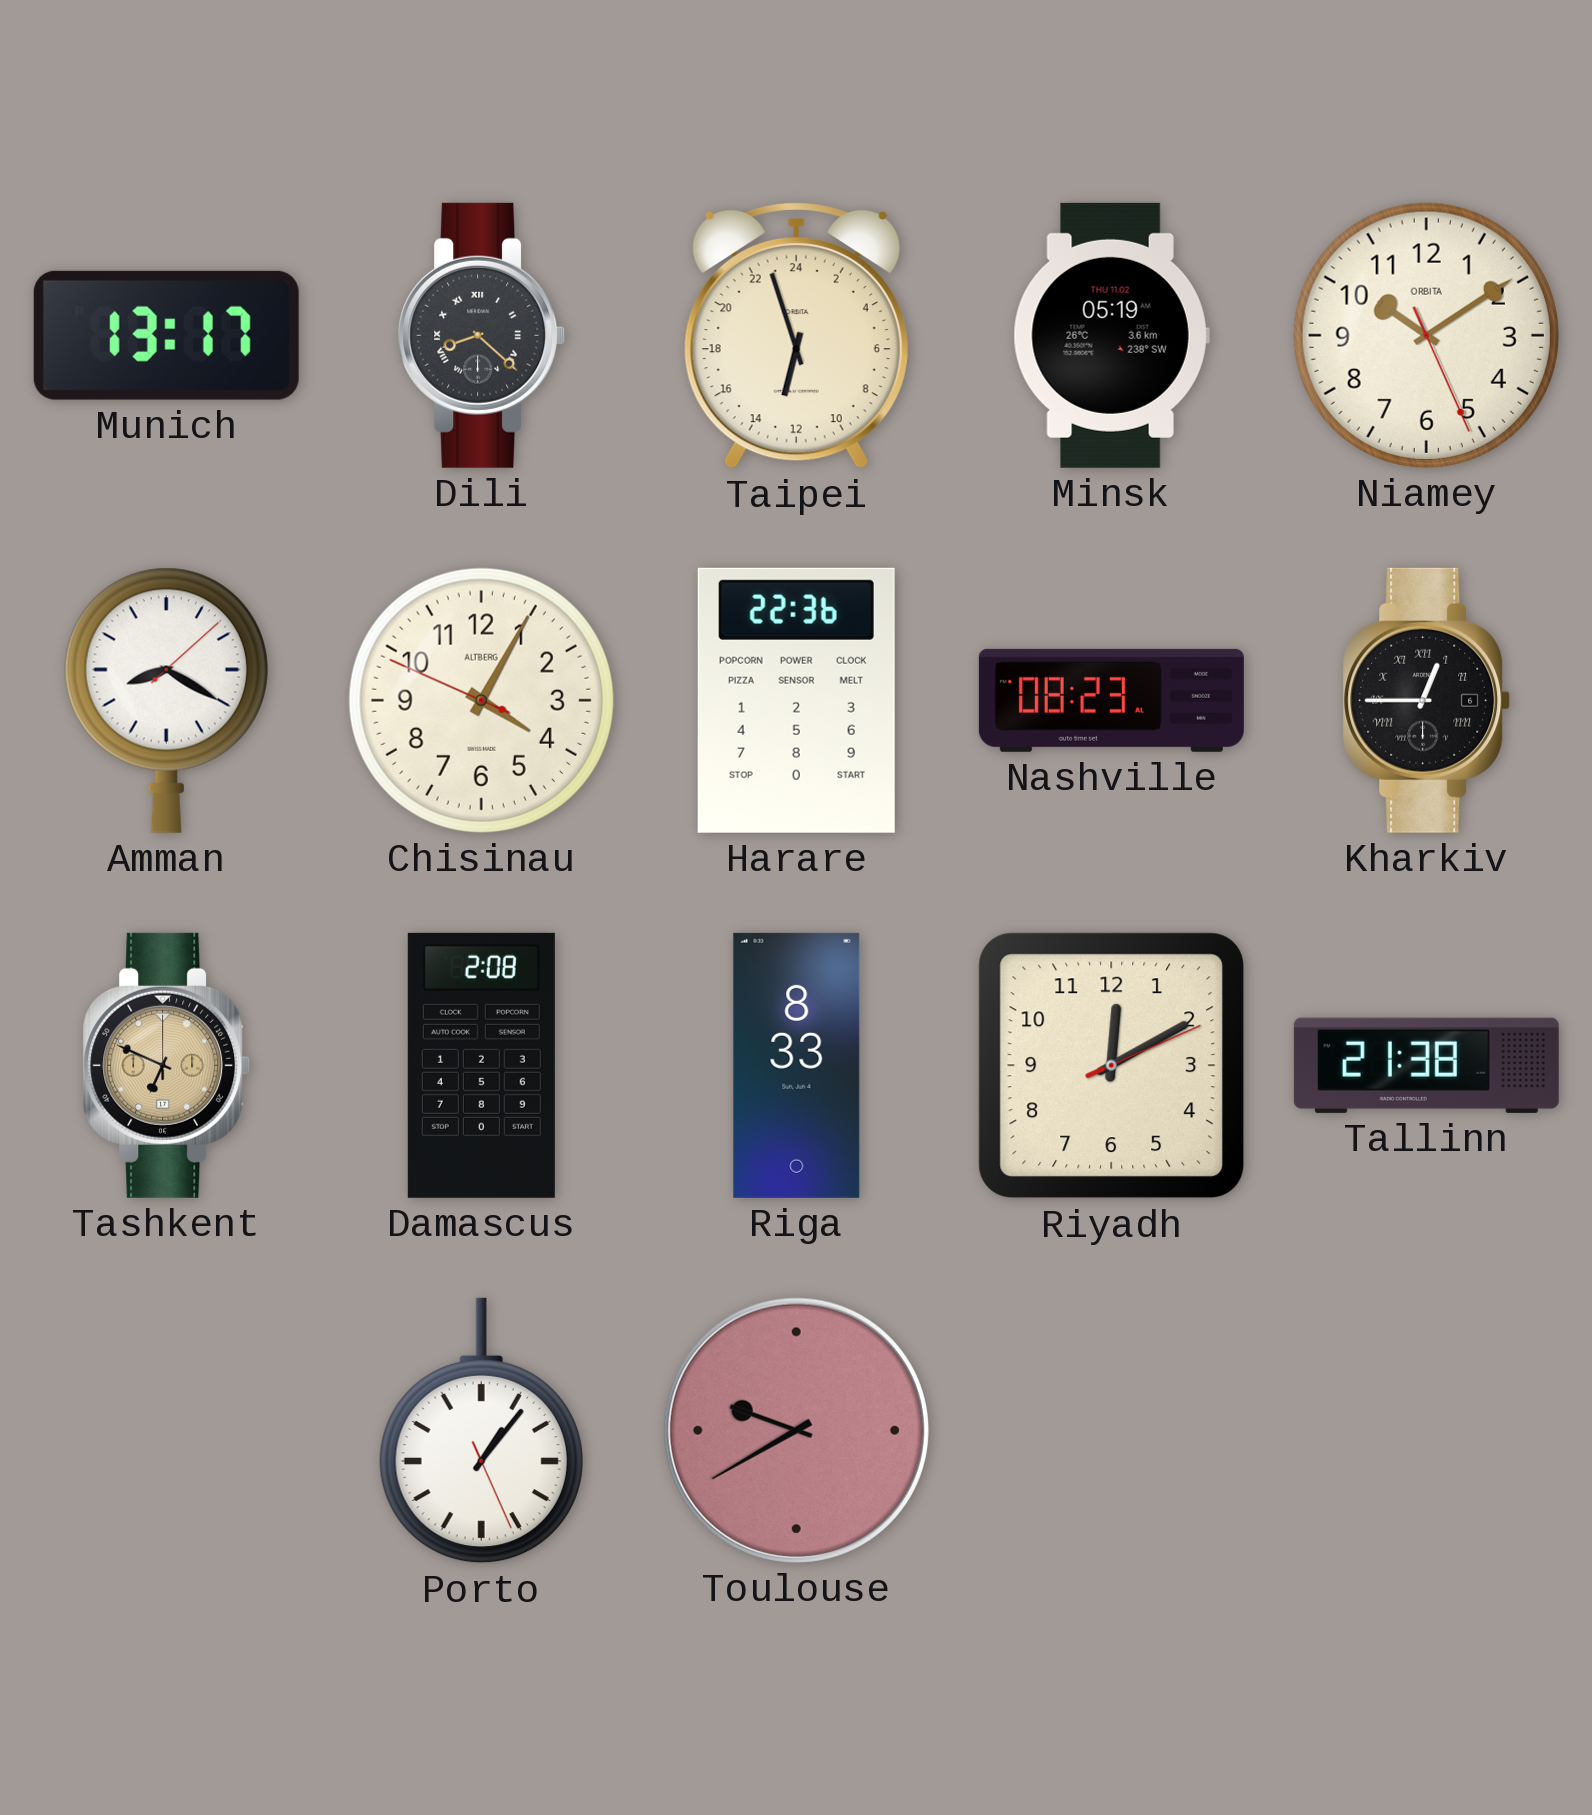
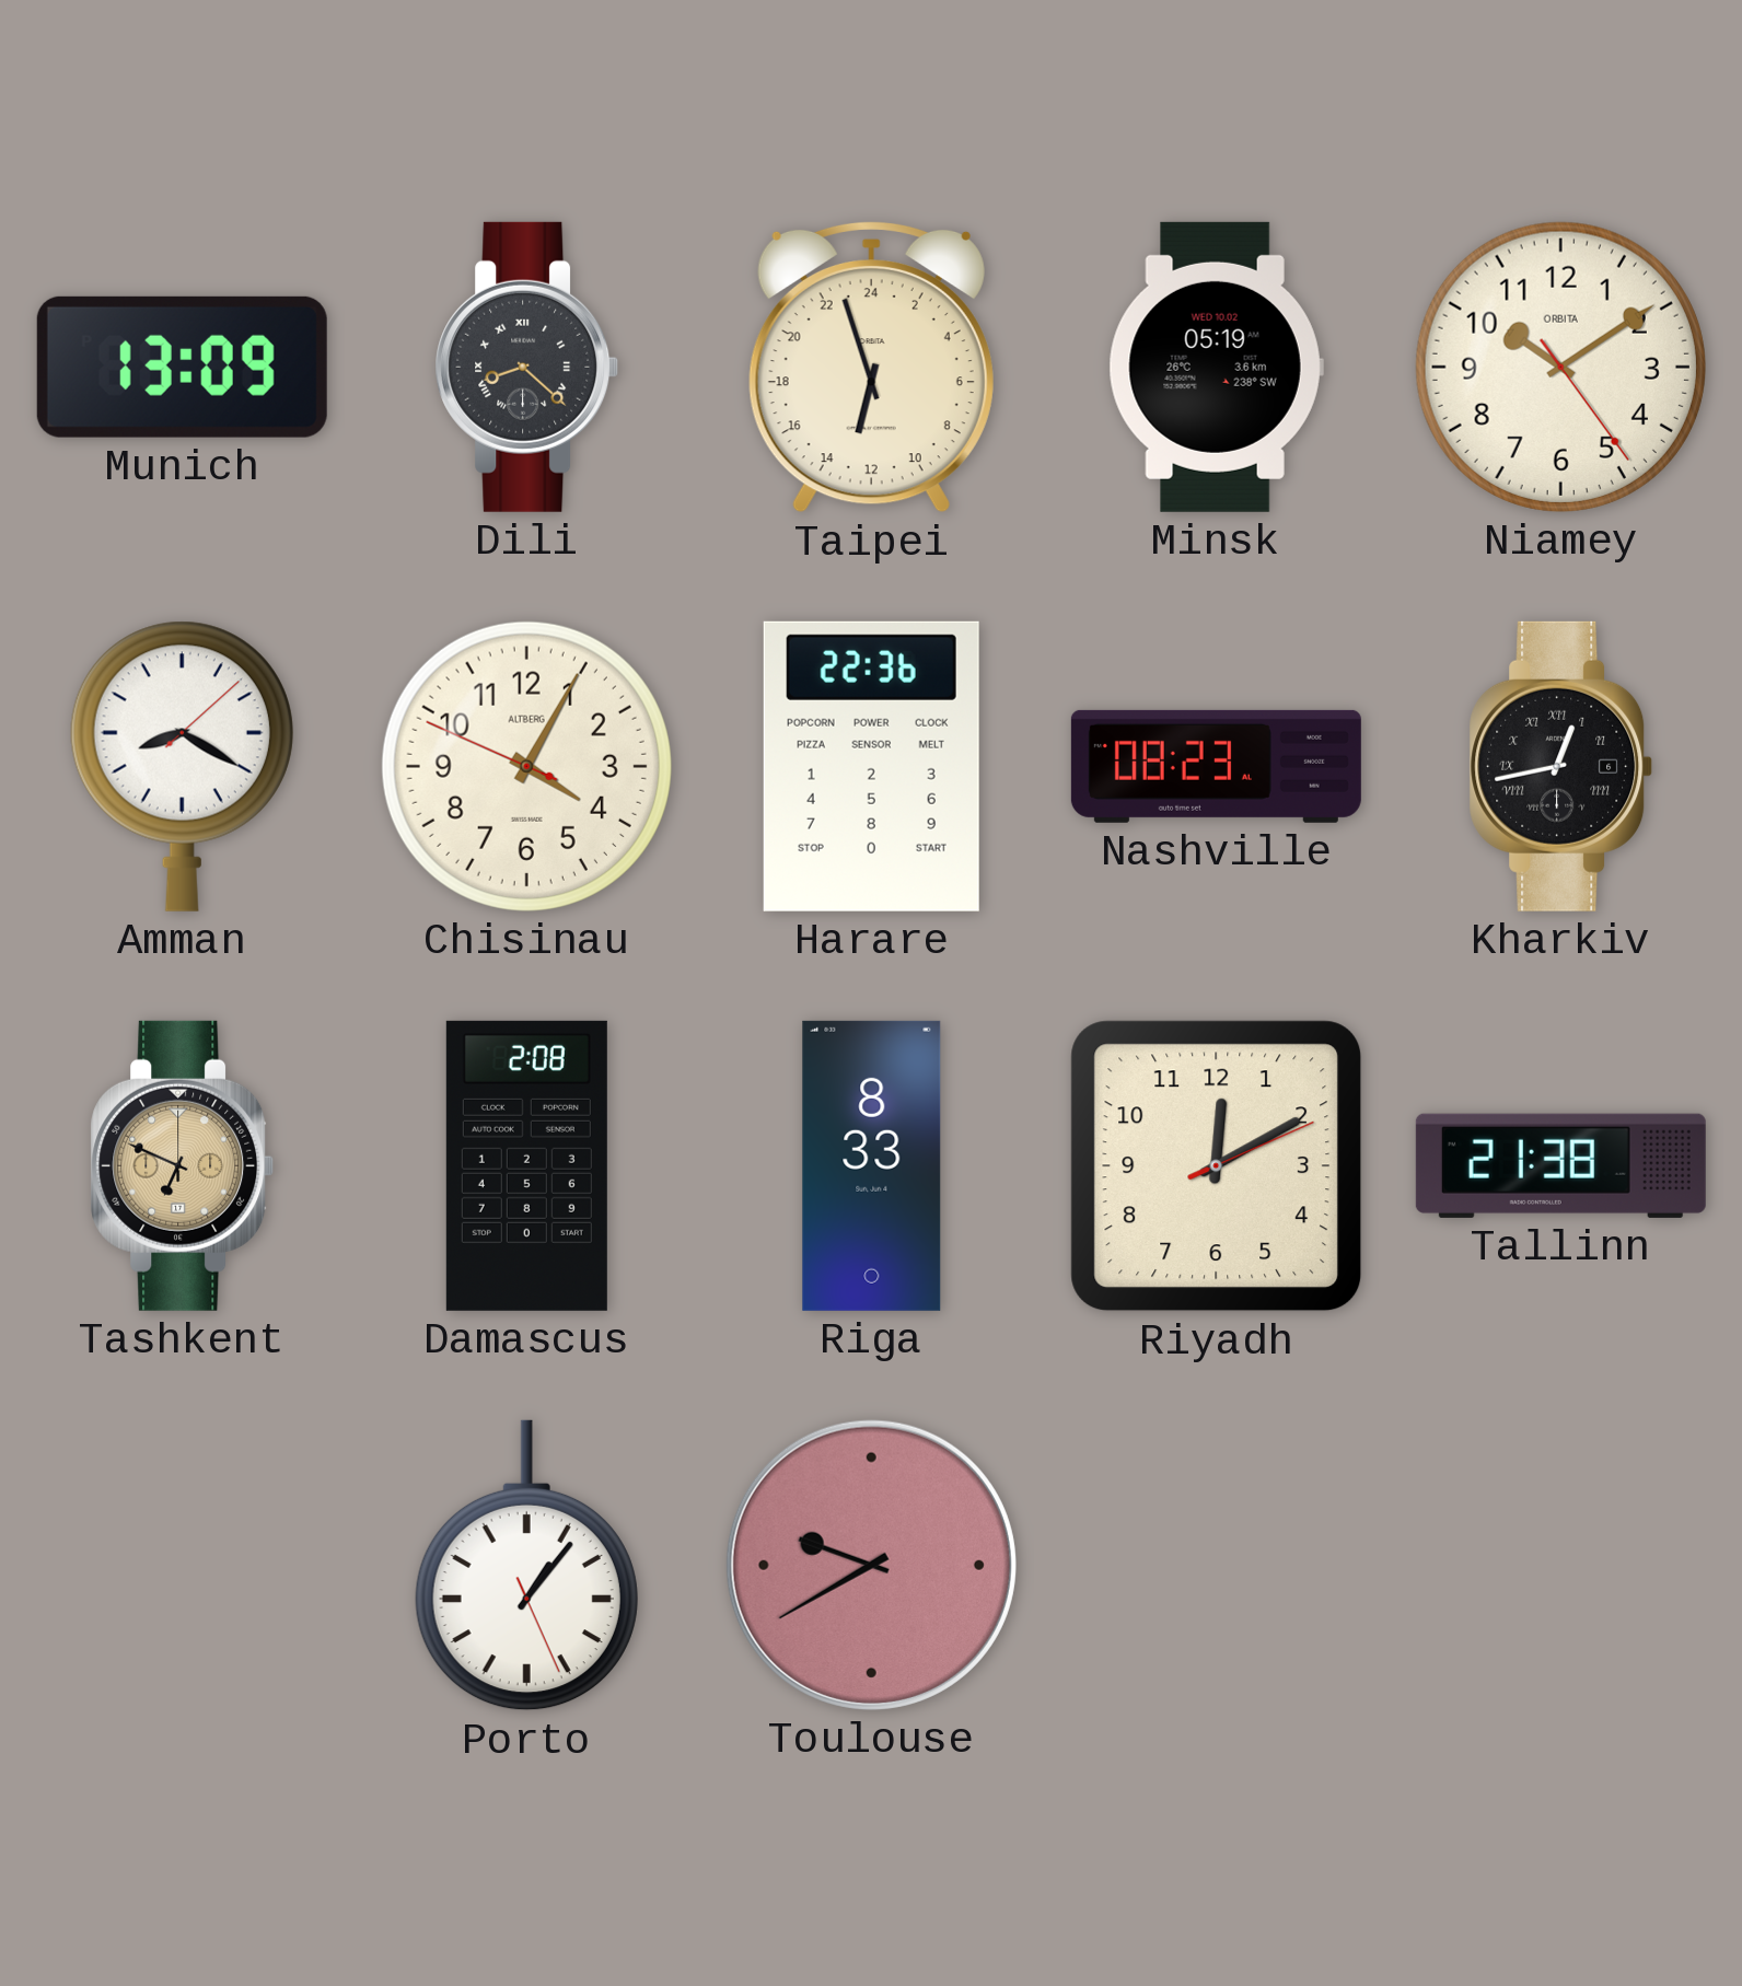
Munich: 13:17 -> 13:09 (182, 367)
Minsk date: THU 11.02 -> WED 10.02 (1216, 367)
Niamey: 10:09:26 -> 10:09:24 (1560, 367)
Kharkiv: 12:45 -> 12:43 (1561, 766)
